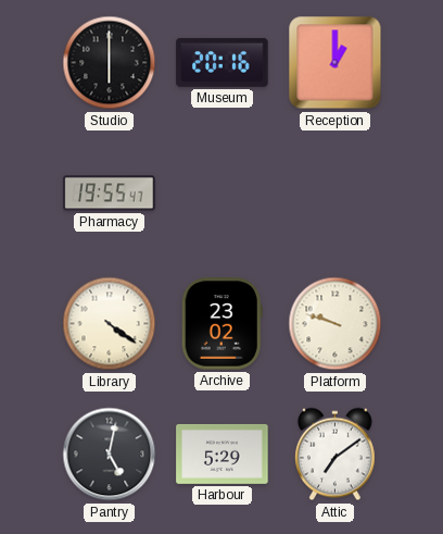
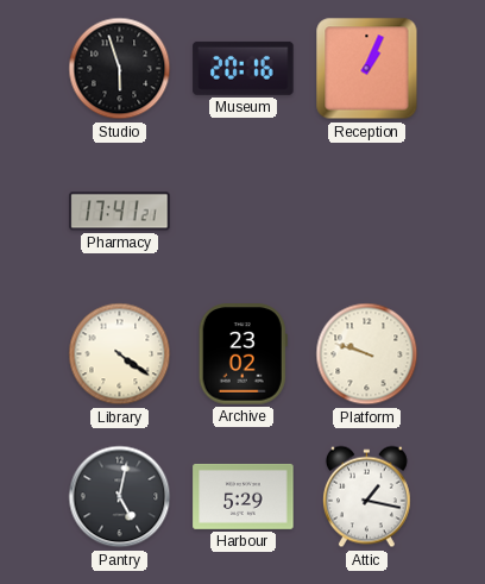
Studio: 6:00 -> 5:57 (120, 69)
Reception: 1:00 -> 1:04 (367, 69)
Pharmacy: 19:55 -> 17:41 (120, 212)
Attic: 7:09 -> 1:17 (366, 497)
